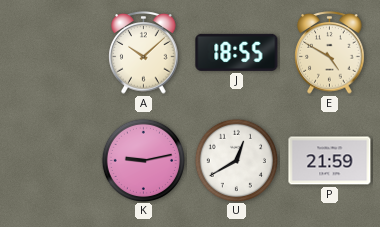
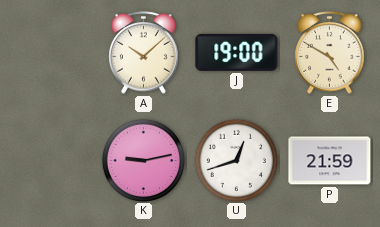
J: 18:55 -> 19:00 (237, 52)
U: 12:40 -> 12:42 (236, 160)
